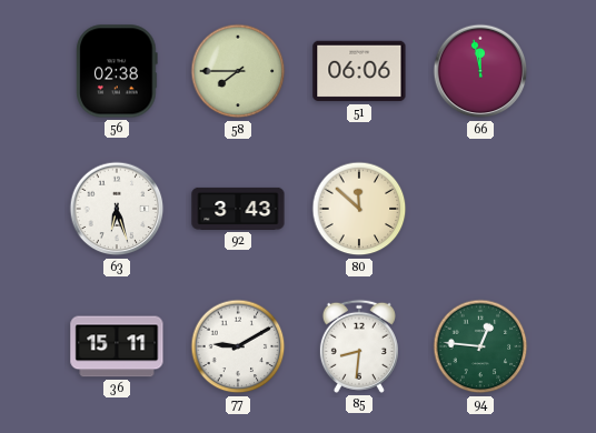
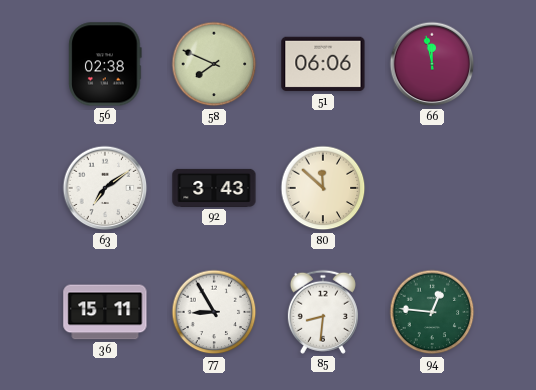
58: 7:45 -> 7:49 (214, 64)
63: 6:27 -> 7:09 (105, 188)
77: 9:10 -> 8:55 (214, 312)
